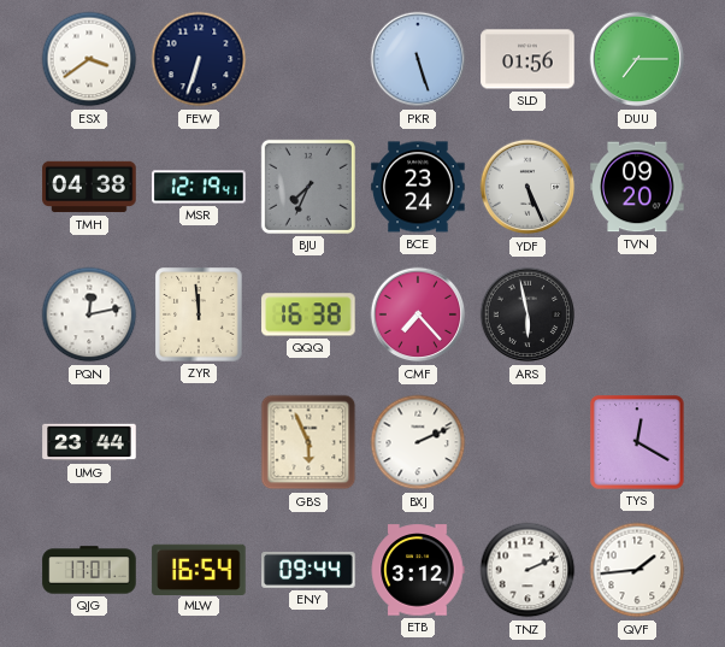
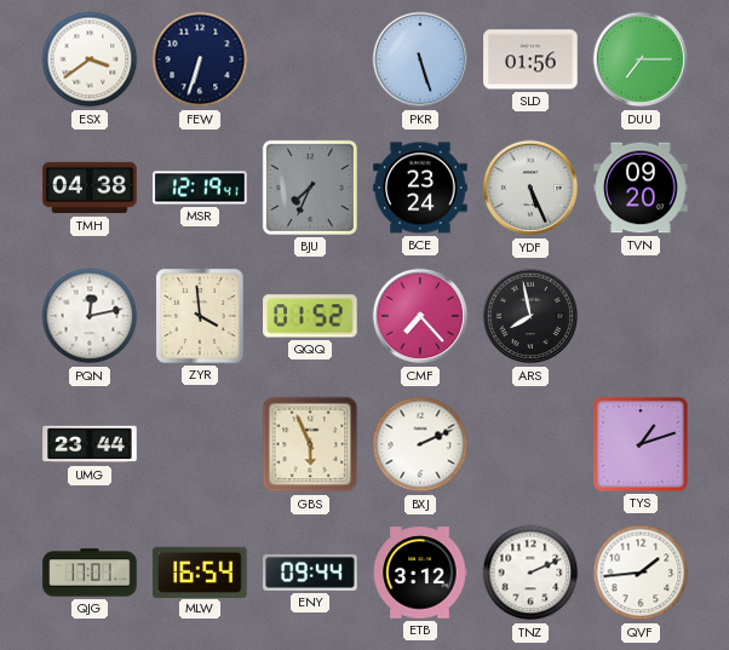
ZYR: 11:59 -> 3:59 (200, 316)
QQQ: 16:38 -> 01:52 (310, 316)
ARS: 5:58 -> 7:58 (530, 316)
TYS: 12:20 -> 1:12 (641, 444)
